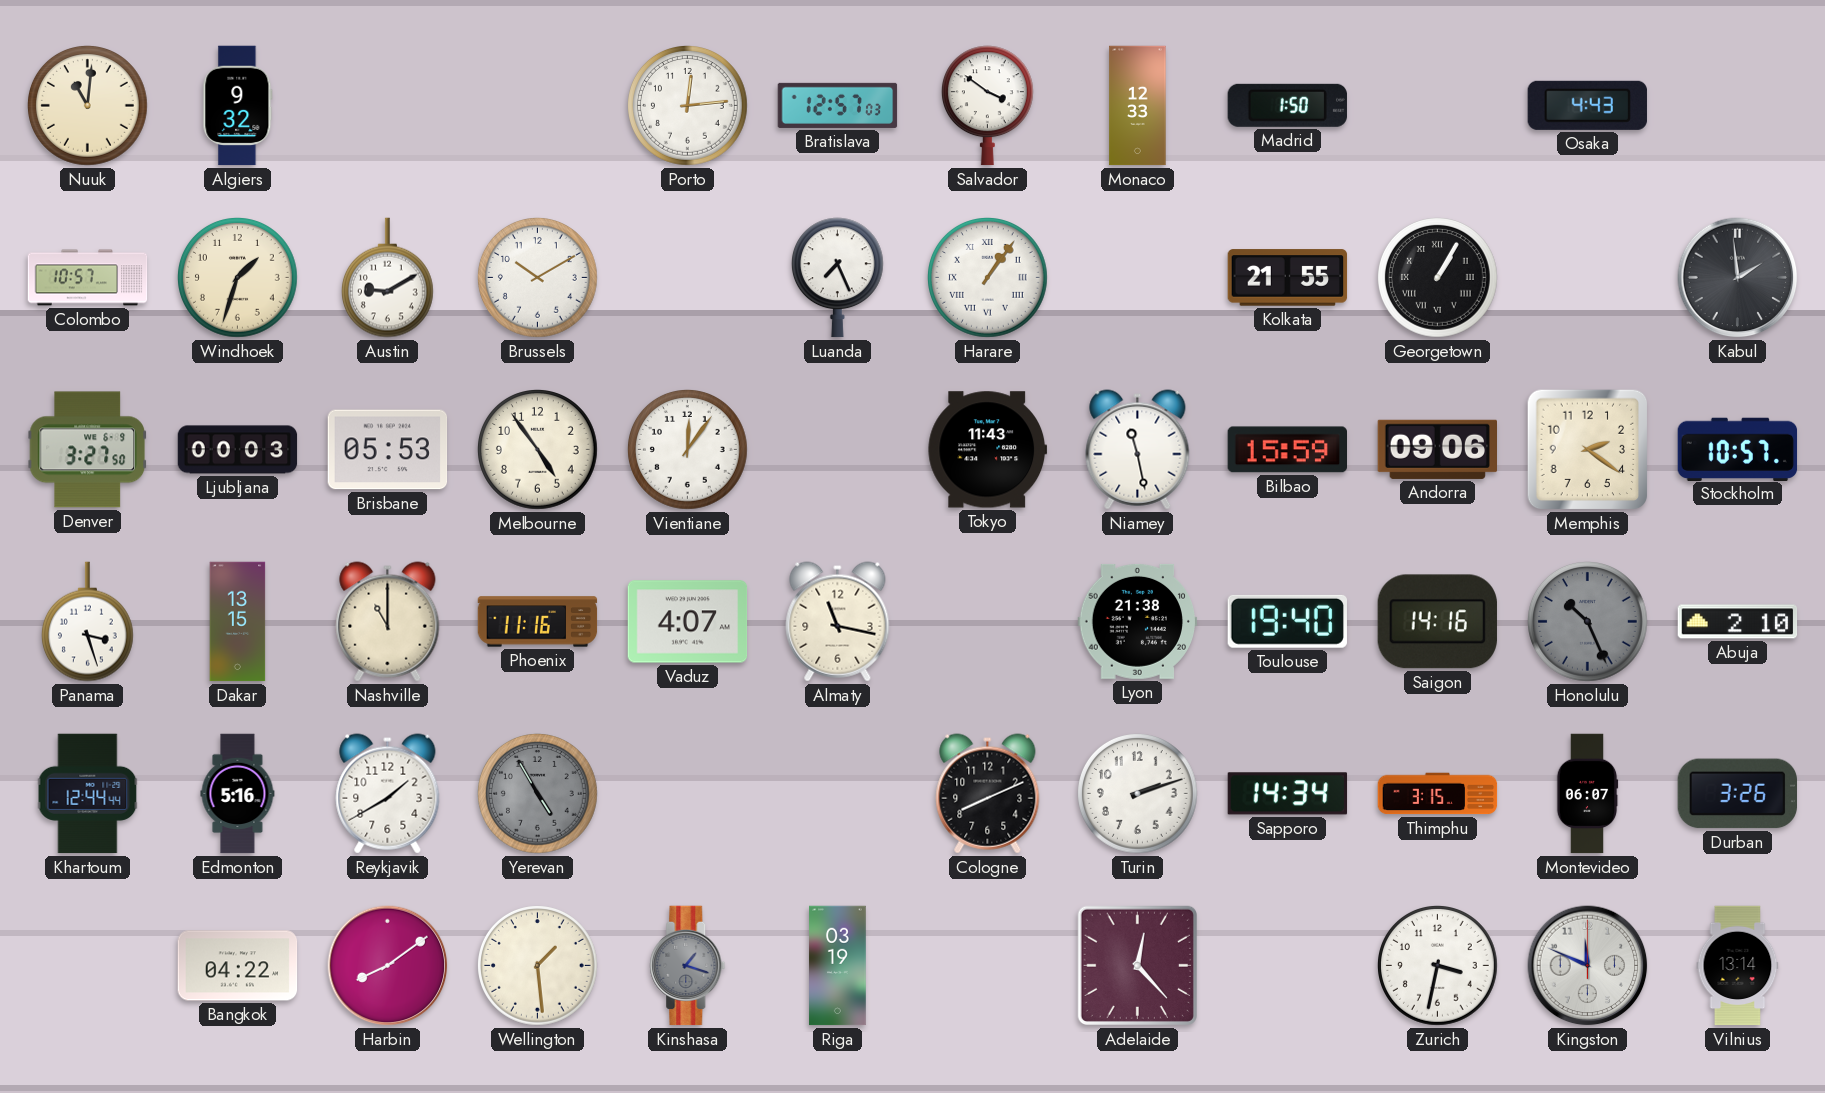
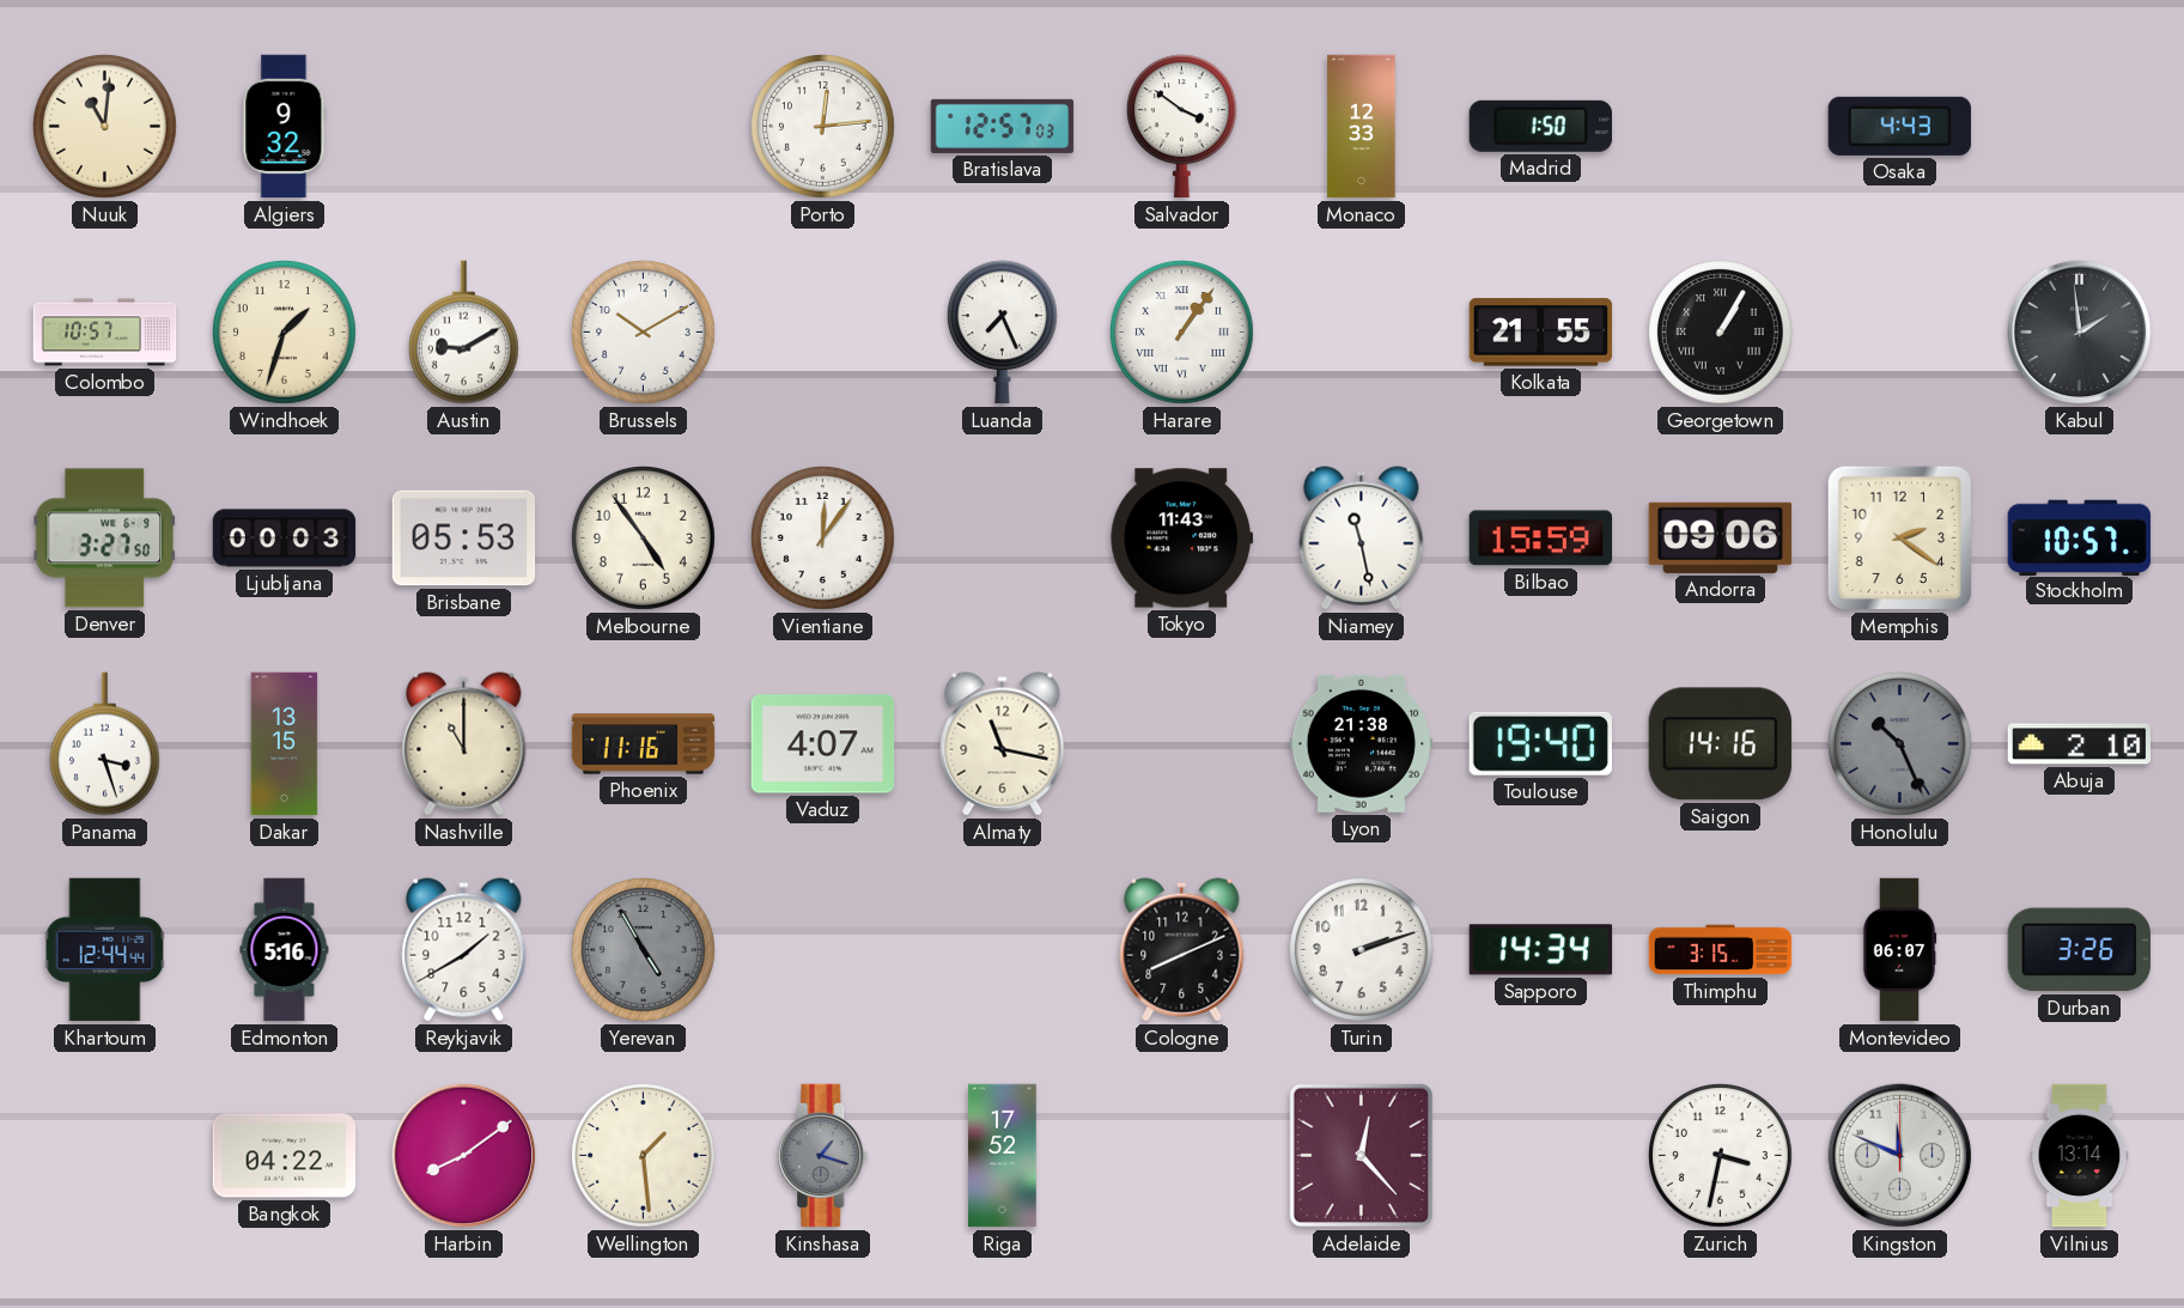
Riga: 03:19 -> 17:52 (1003, 1156)
